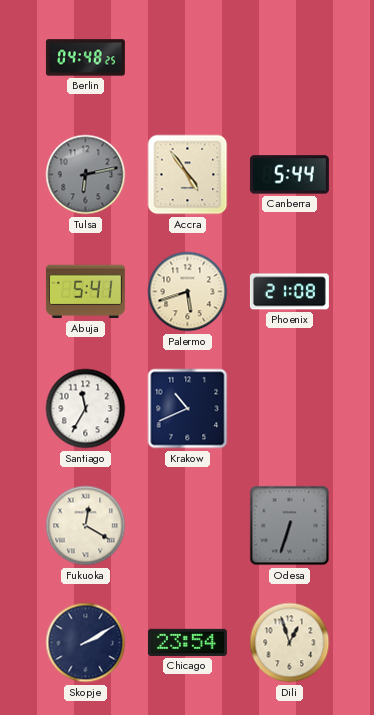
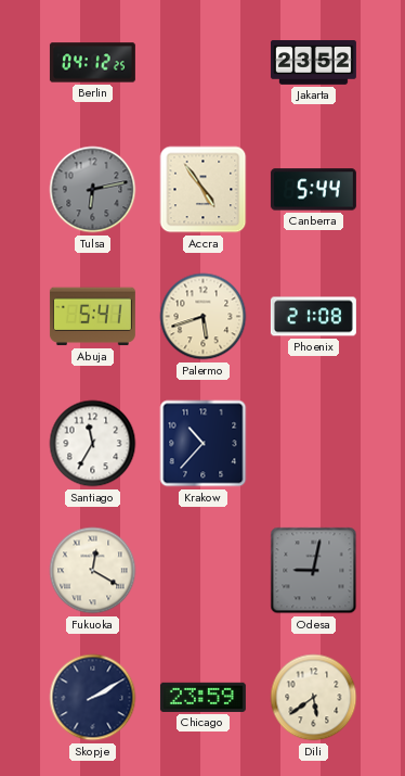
Berlin: 04:48 -> 04:12 (92, 63)
Jakarta: none -> 23:52 (313, 63)
Krakow: 10:41 -> 10:37 (204, 444)
Odesa: 6:33 -> 9:02 (314, 571)
Chicago: 23:54 -> 23:59 (203, 697)
Dili: 12:57 -> 5:39 (314, 698)
